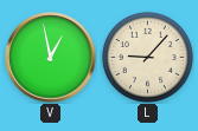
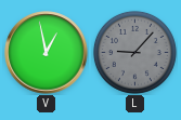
L dial: cream -> grey (134, 52)
